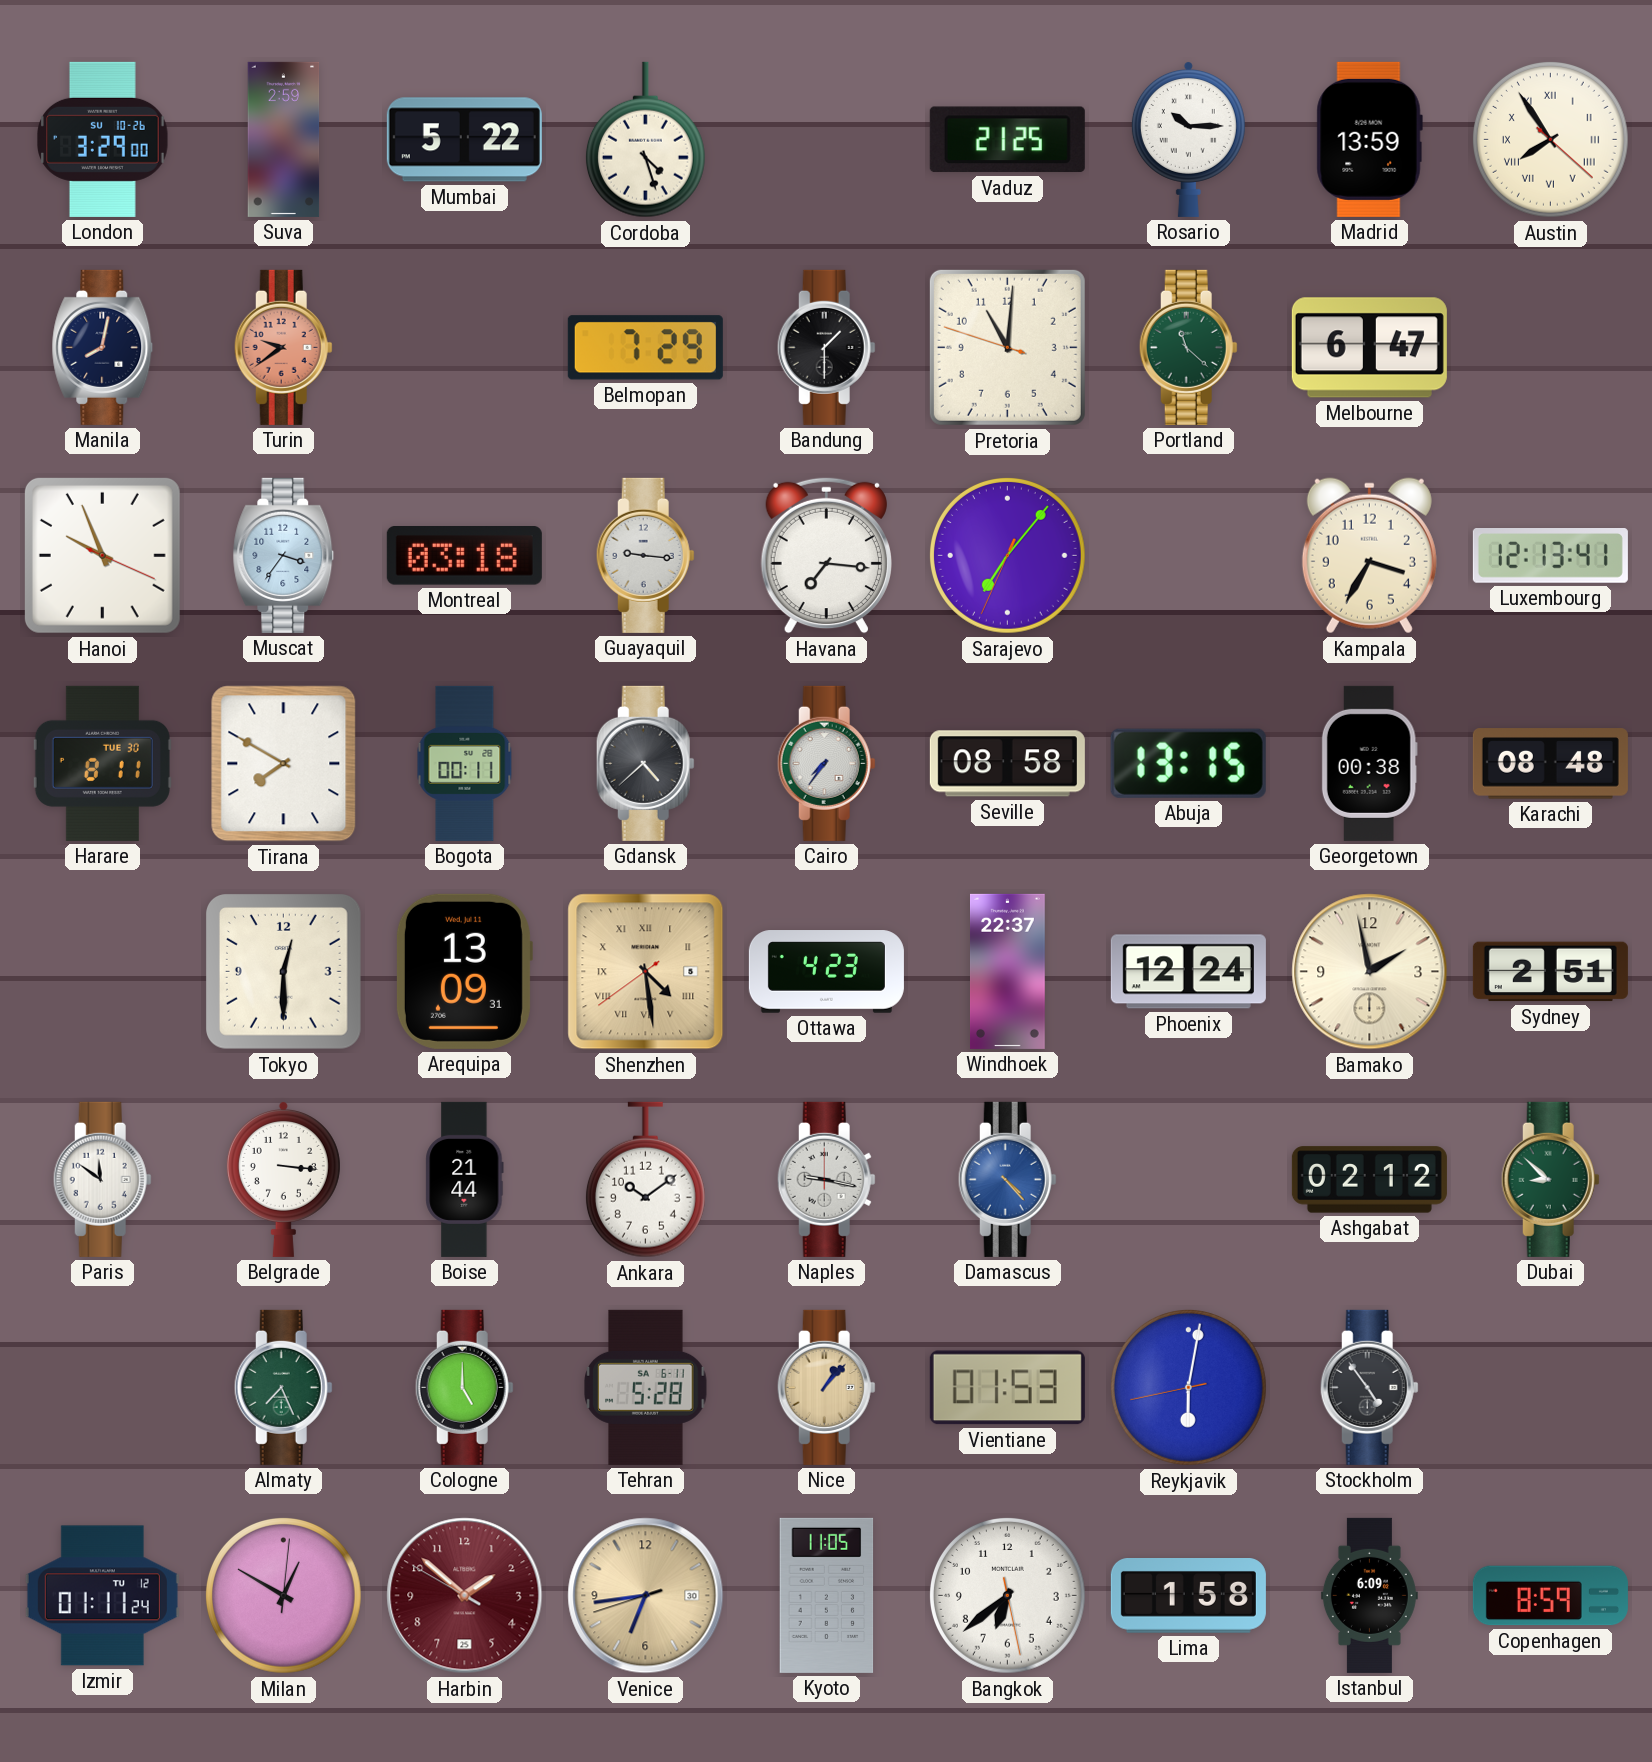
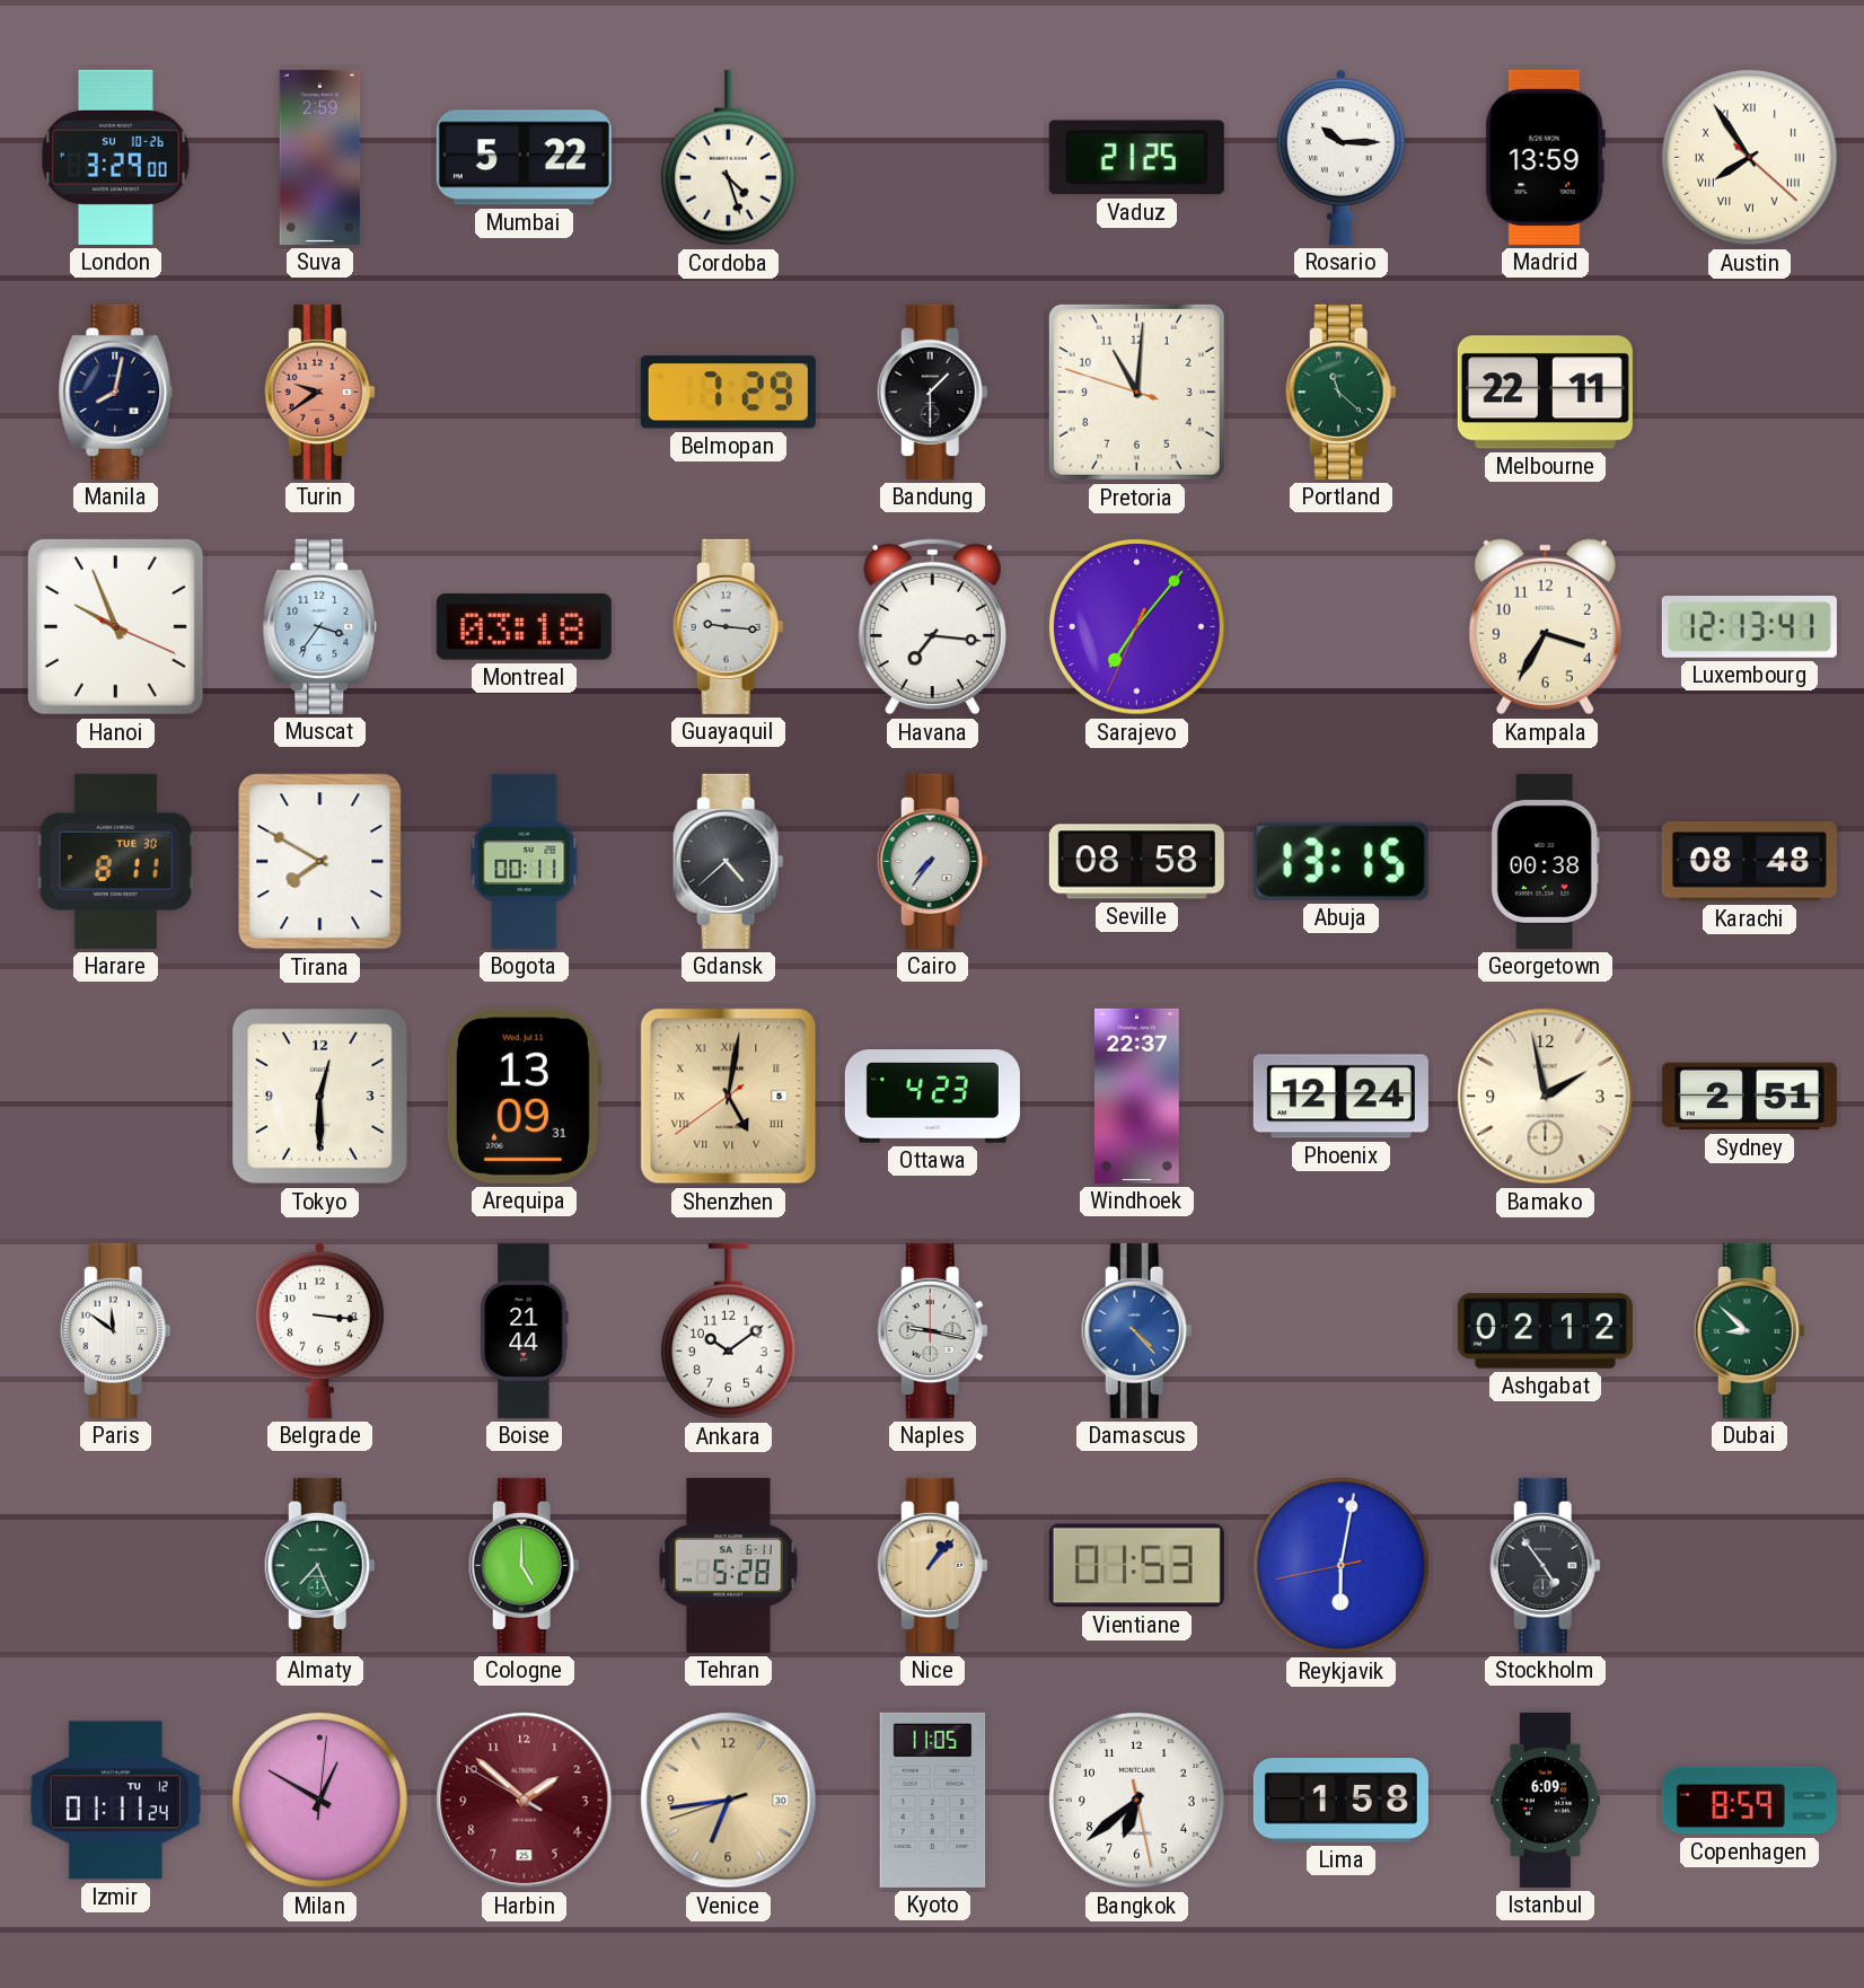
Melbourne: 6:47 -> 22:11 (1545, 393)
Shenzhen: 4:28 -> 5:01 (729, 1097)
